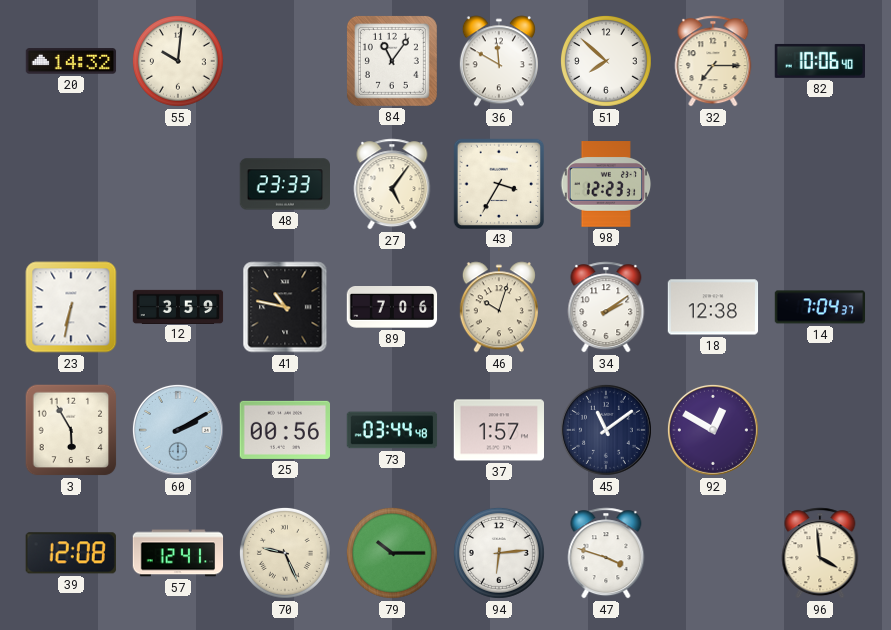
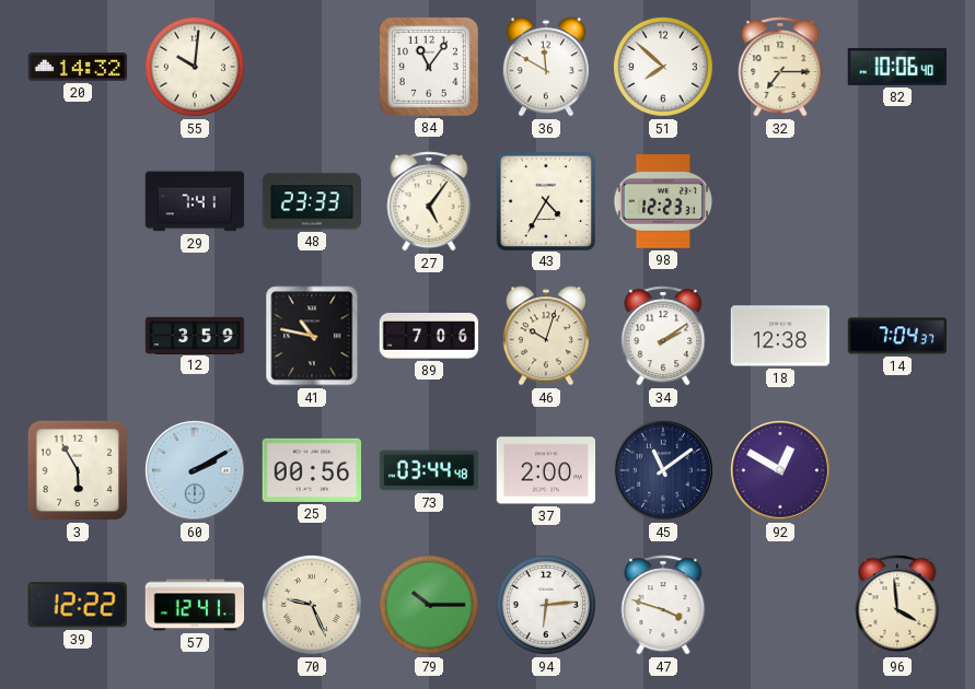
29: none -> 7:41 (195, 201)
43: 3:35 -> 4:35 (545, 200)
23: 6:32 -> none (71, 307)
37: 1:57 -> 2:00 (546, 470)
39: 12:08 -> 12:22 (78, 605)
